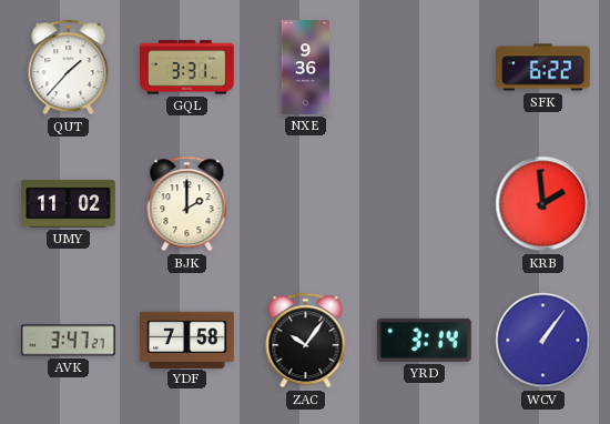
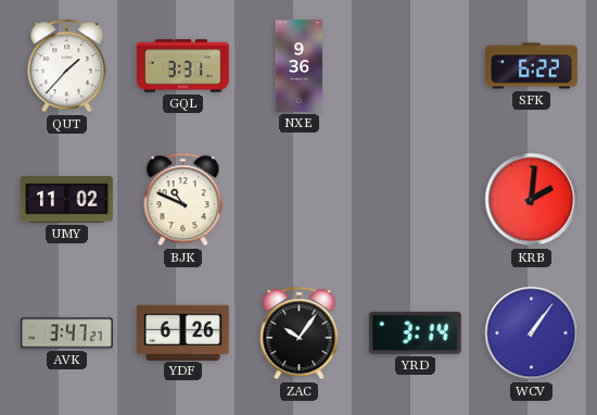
BJK: 2:00 -> 10:49 (183, 200)
KRB: 1:59 -> 2:01 (532, 200)
YDF: 7:58 -> 6:26 (182, 332)
